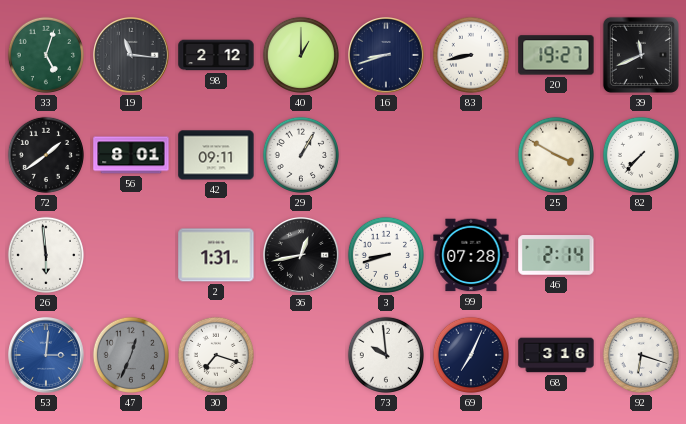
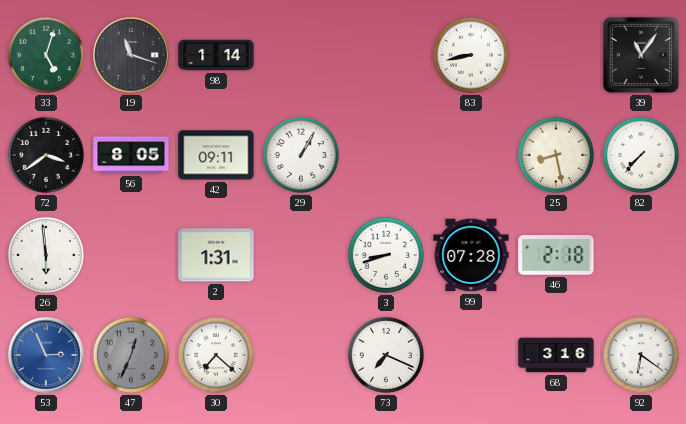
19: 11:16 -> 11:18 (132, 56)
98: 2:12 -> 1:14 (216, 55)
40: 1:00 -> none (301, 55)
16: 8:42 -> none (387, 56)
20: 19:27 -> none (556, 55)
39: 11:41 -> 11:06 (641, 55)
72: 1:39 -> 3:39 (46, 155)
56: 8:01 -> 8:05 (131, 155)
25: 3:50 -> 8:28 (556, 155)
36: 12:43 -> none (302, 256)
46: 2:14 -> 2:18 (556, 255)
53: 3:01 -> 2:56 (47, 356)
30: 7:18 -> 7:22 (216, 355)
73: 9:59 -> 7:19 (386, 355)
69: 7:04 -> none (471, 355)
92: 6:18 -> 6:21 (641, 355)
